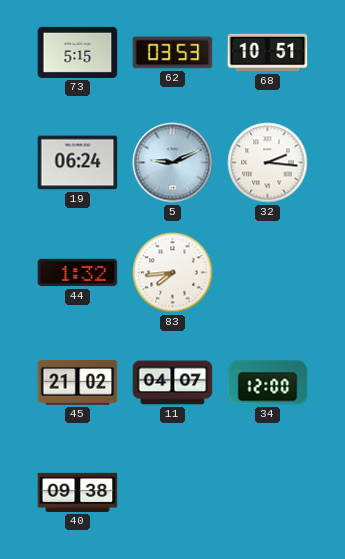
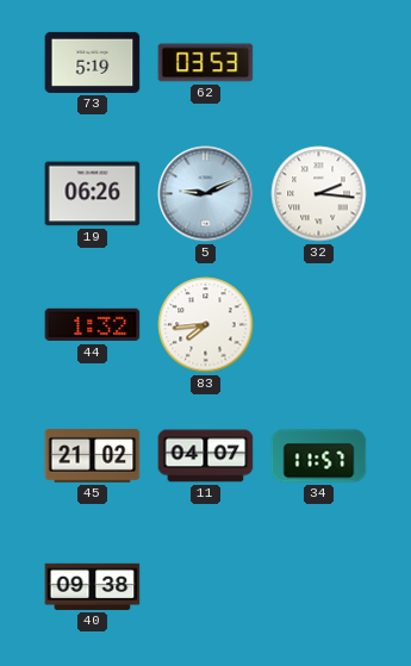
73: 5:15 -> 5:19 (93, 62)
68: 10:51 -> none (268, 53)
19: 06:24 -> 06:26 (93, 194)
34: 12:00 -> 11:57 (319, 456)
